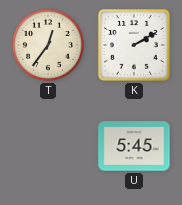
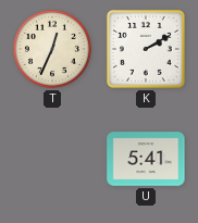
T: 12:36 -> 12:34 (52, 49)
U: 5:45 -> 5:41 (146, 159)
